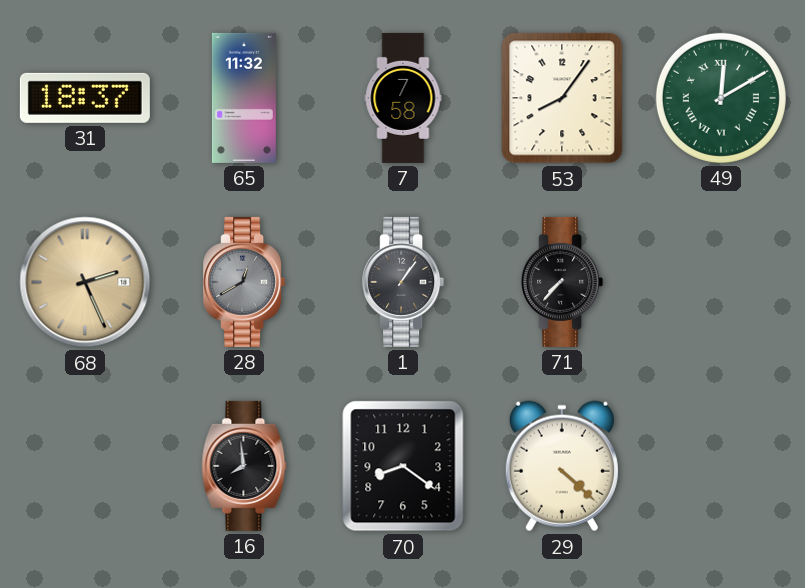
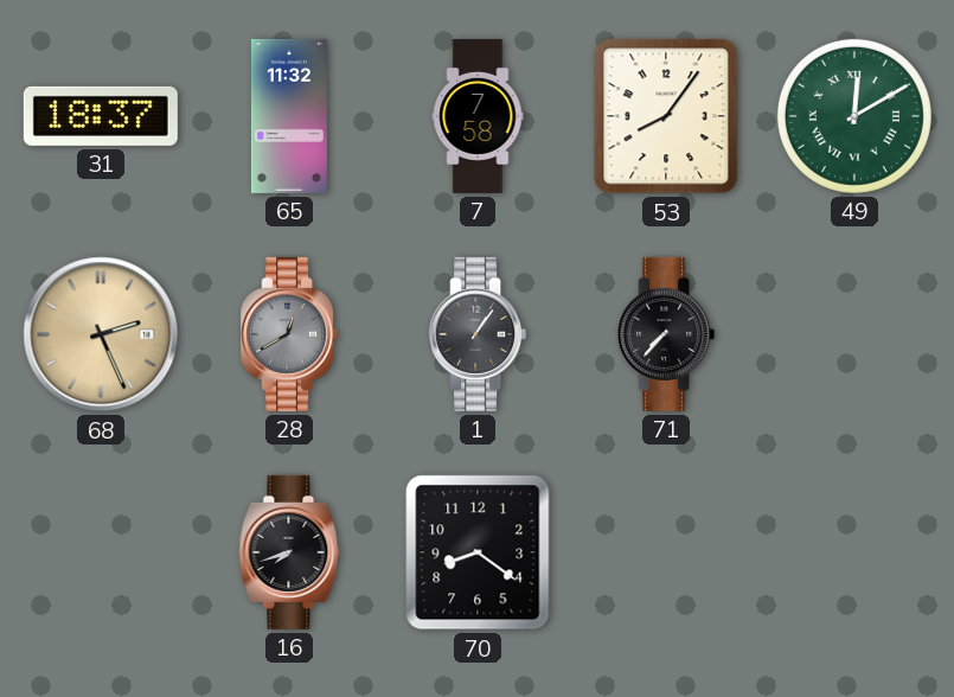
16: 7:59 -> 7:42 (289, 552)
29: 4:22 -> none (562, 466)
